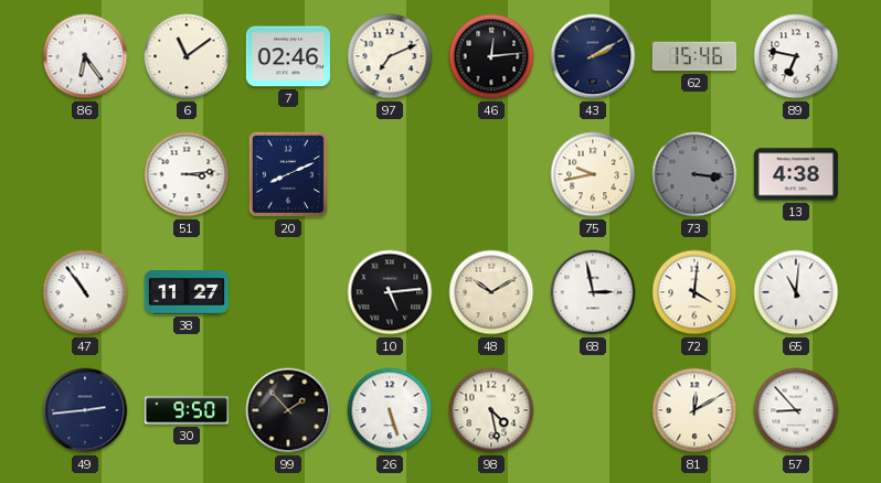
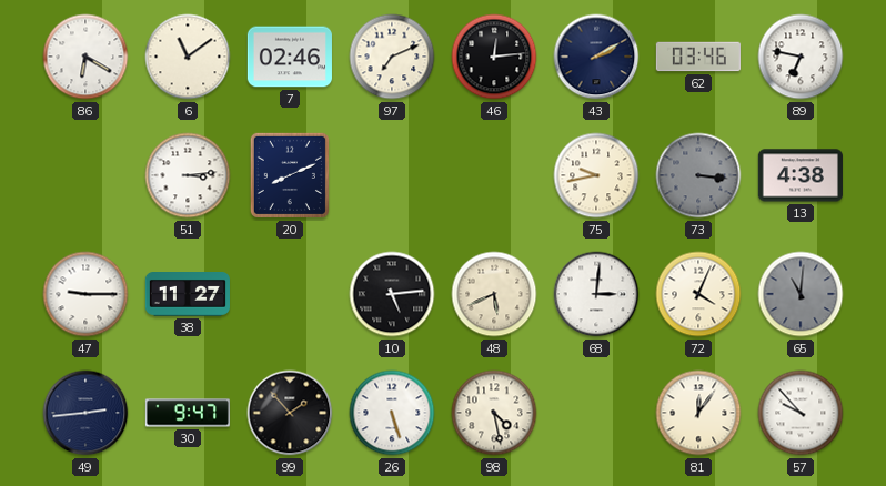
86: 6:24 -> 6:20 (85, 57)
62: 15:46 -> 03:46 (698, 57)
47: 10:54 -> 9:15 (85, 294)
48: 10:10 -> 5:41 (494, 294)
68: 2:58 -> 3:01 (596, 294)
72: 4:01 -> 4:04 (698, 294)
65 dial: white -> grey (801, 294)
30: 9:50 -> 9:47 (188, 413)
81: 12:10 -> 12:06 (698, 413)
57: 8:53 -> 9:53 (801, 413)
